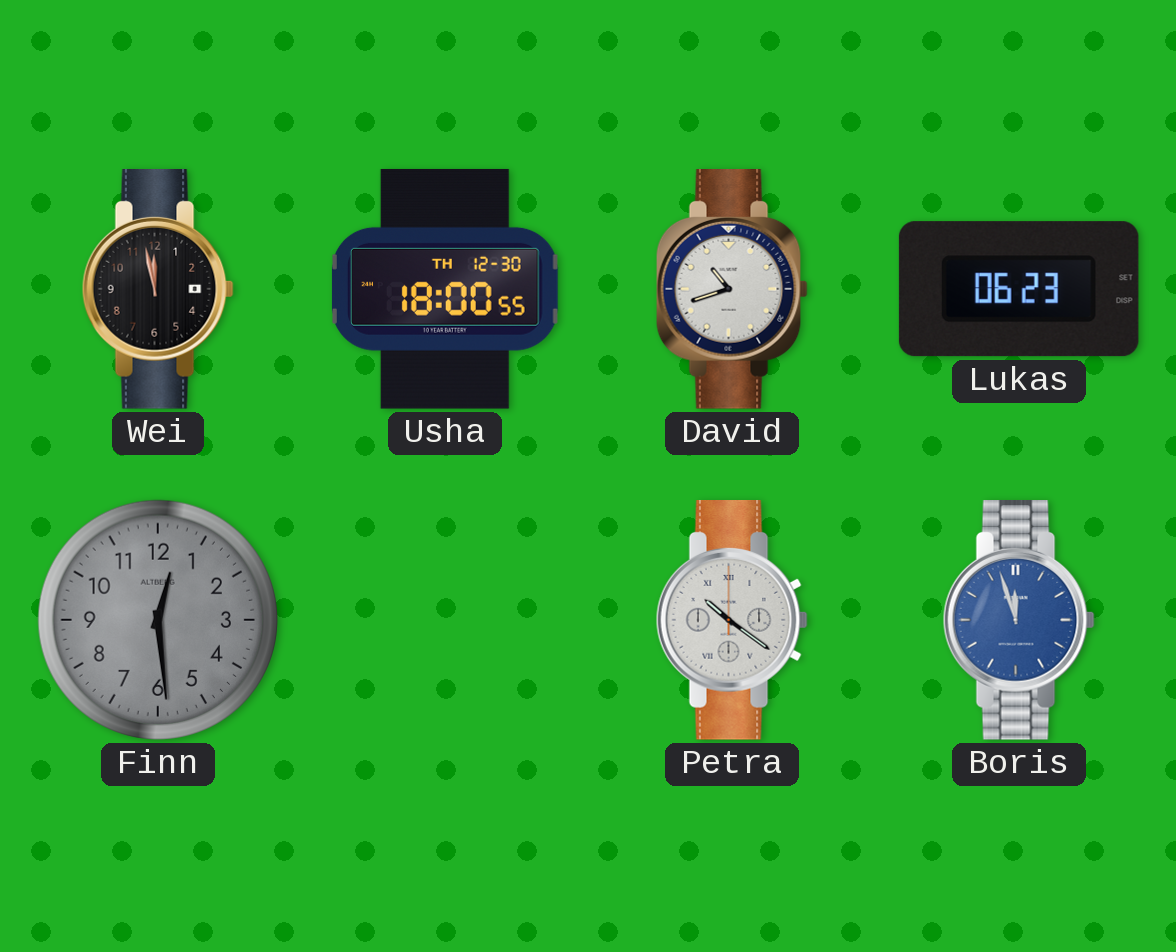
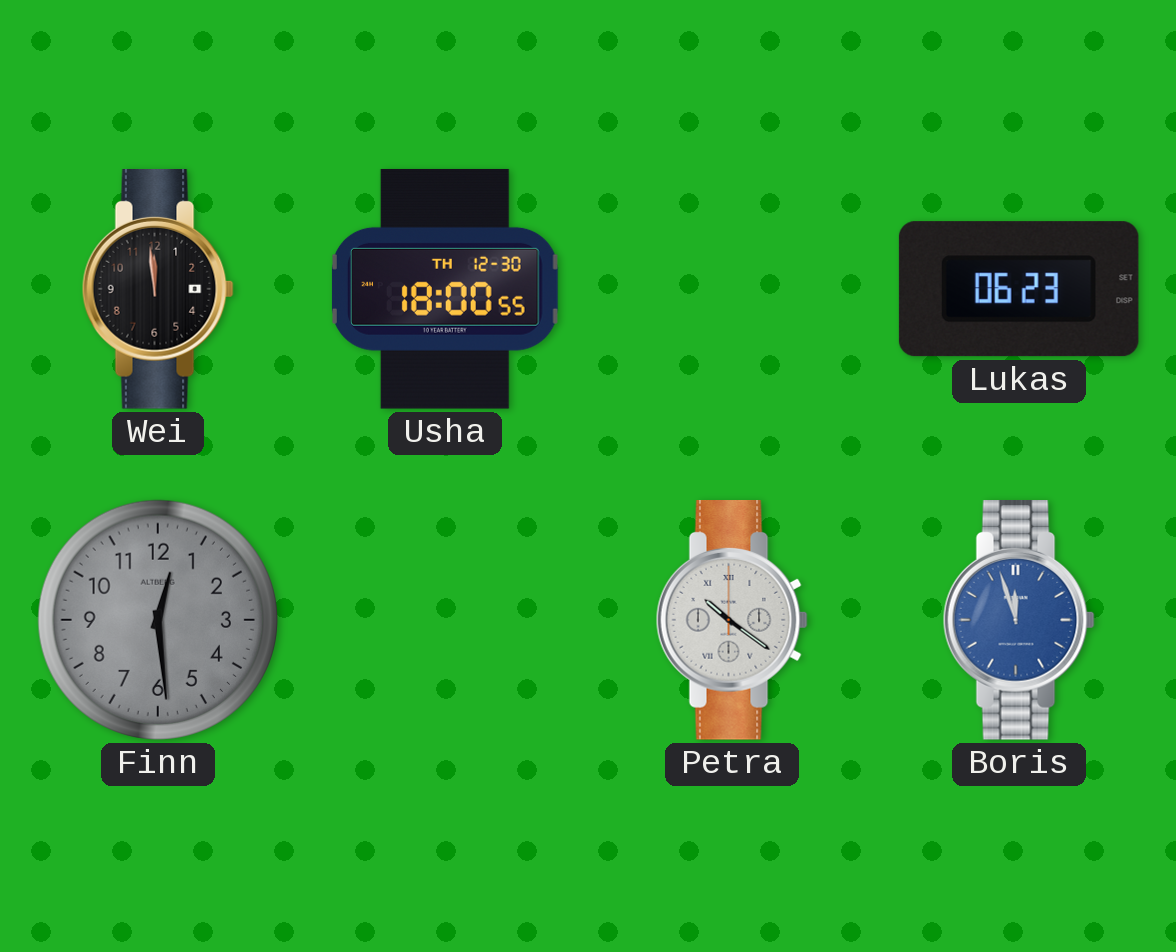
Wei: 11:58 -> 11:59 (158, 290)
David: 10:42 -> none (732, 290)
